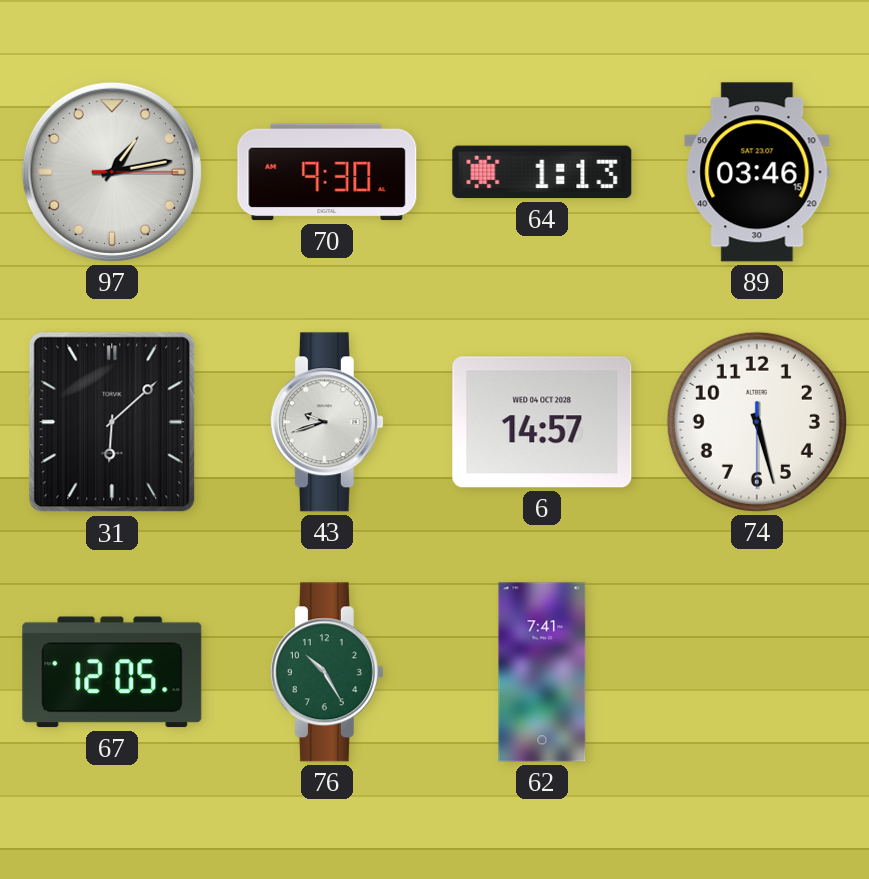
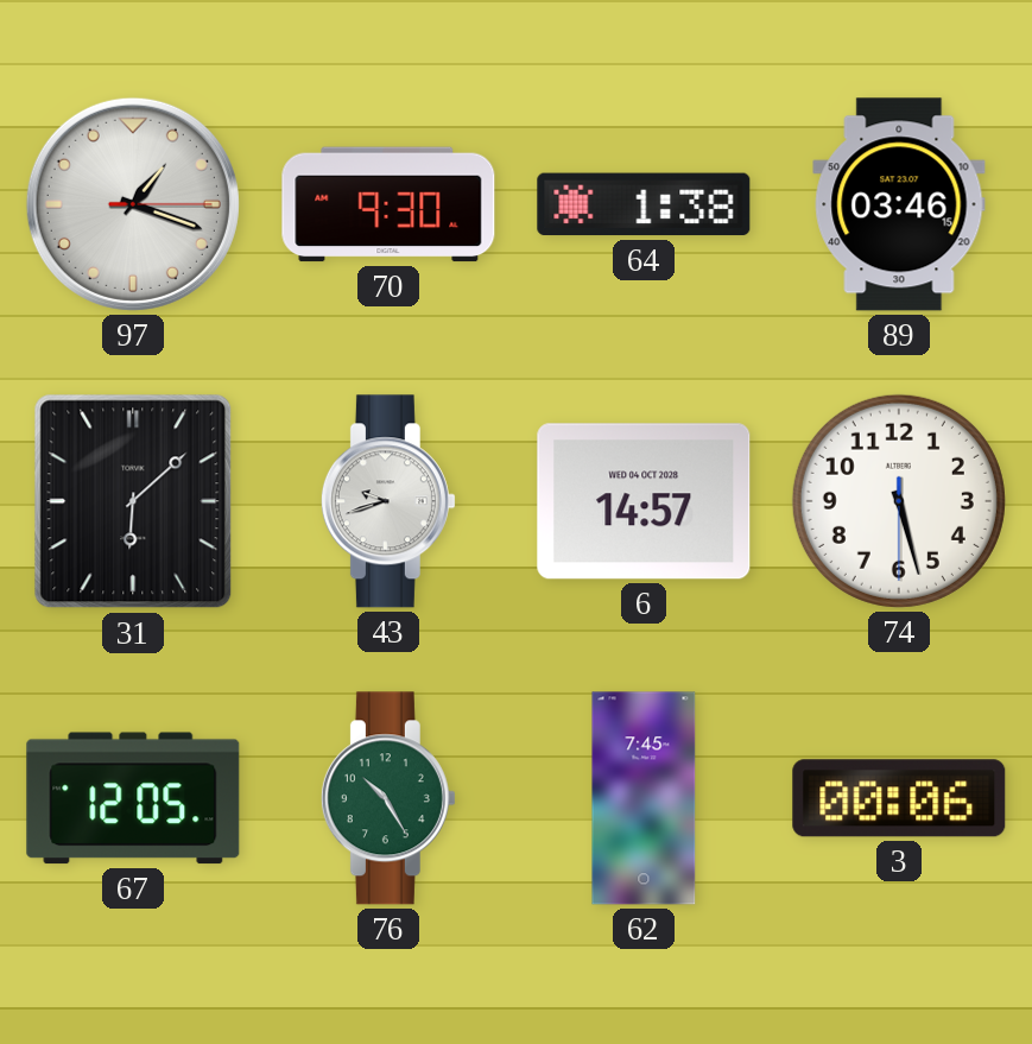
97: 1:13 -> 1:18 (133, 204)
64: 1:13 -> 1:38 (644, 204)
62: 7:41 -> 7:45 (644, 798)
3: none -> 00:06 (899, 798)
